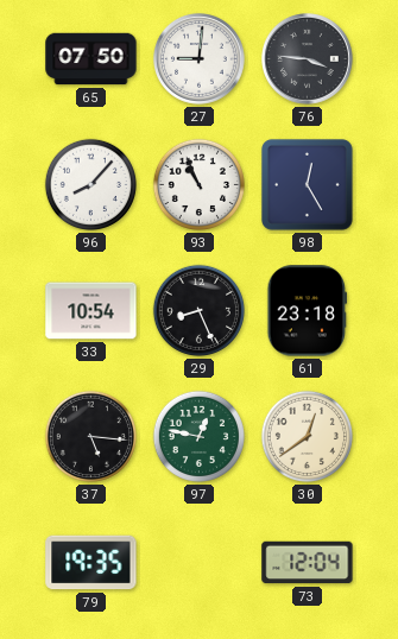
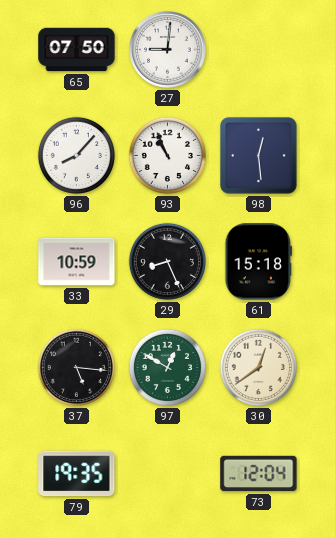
76: 3:46 -> none (308, 59)
98: 12:25 -> 12:29 (259, 156)
33: 10:54 -> 10:59 (77, 262)
61: 23:18 -> 15:18 (259, 262)
97: 12:47 -> 12:50 (167, 367)
